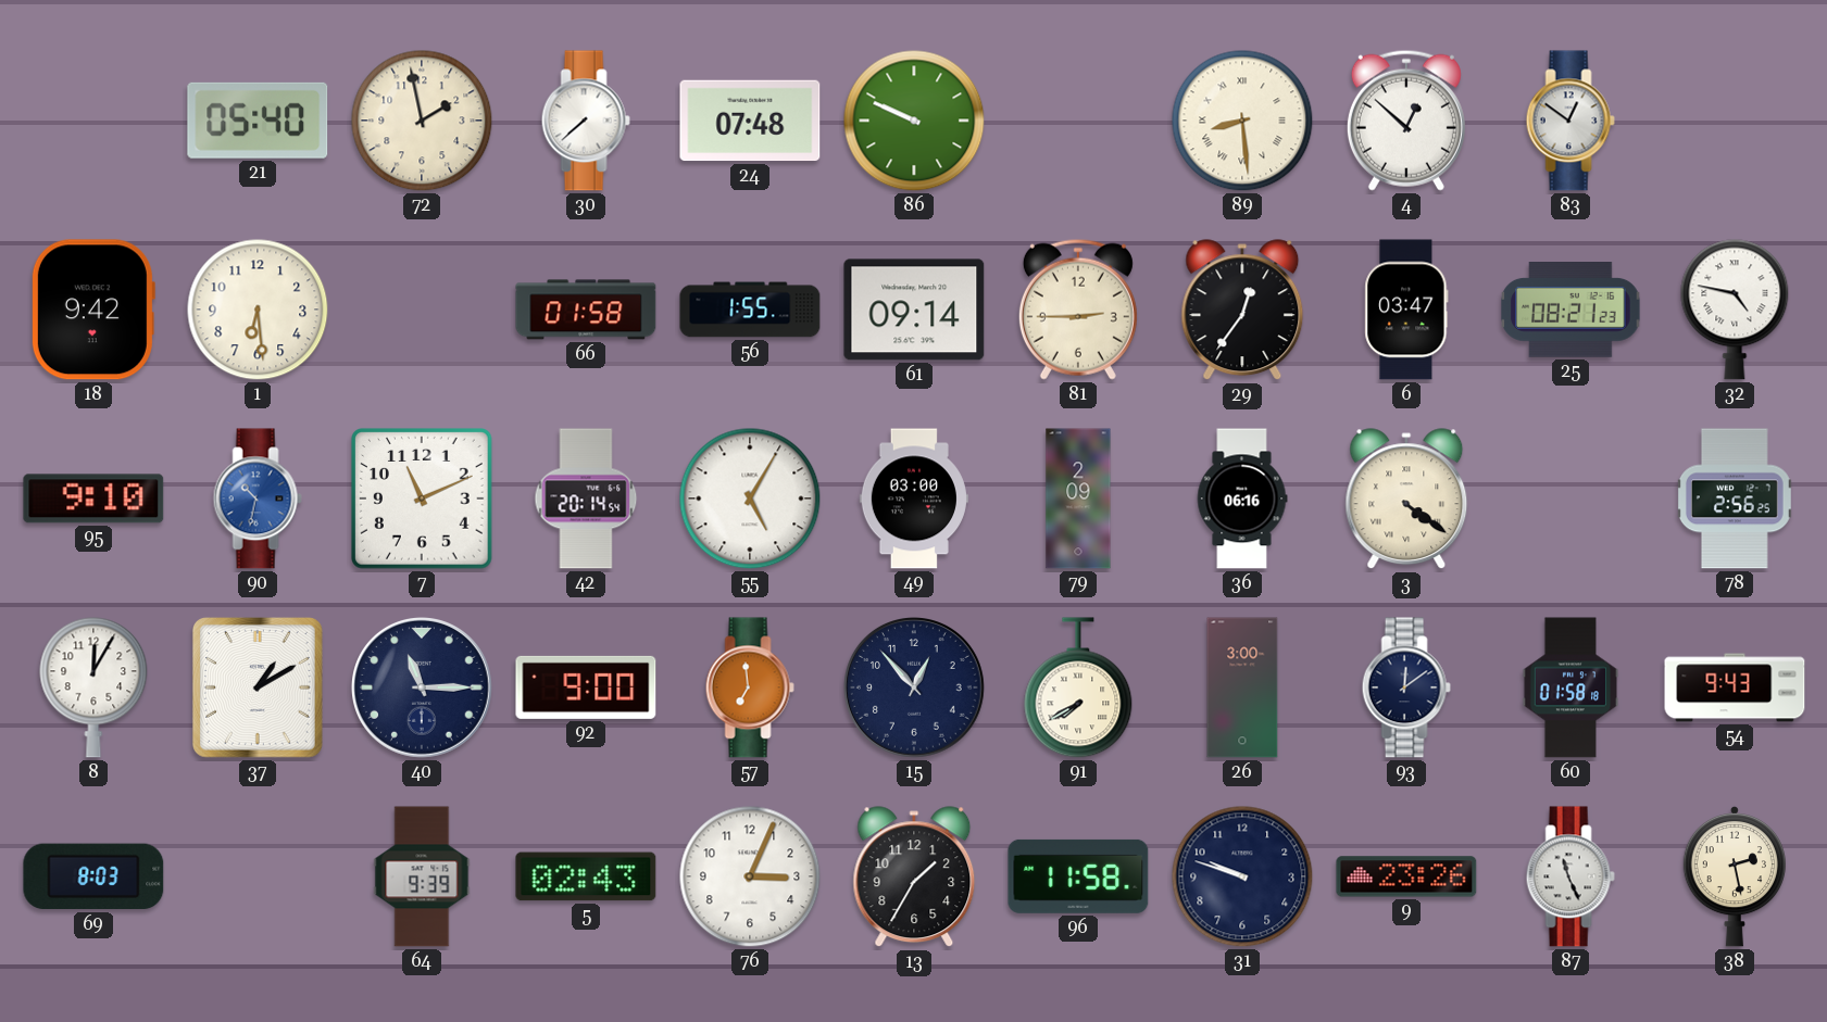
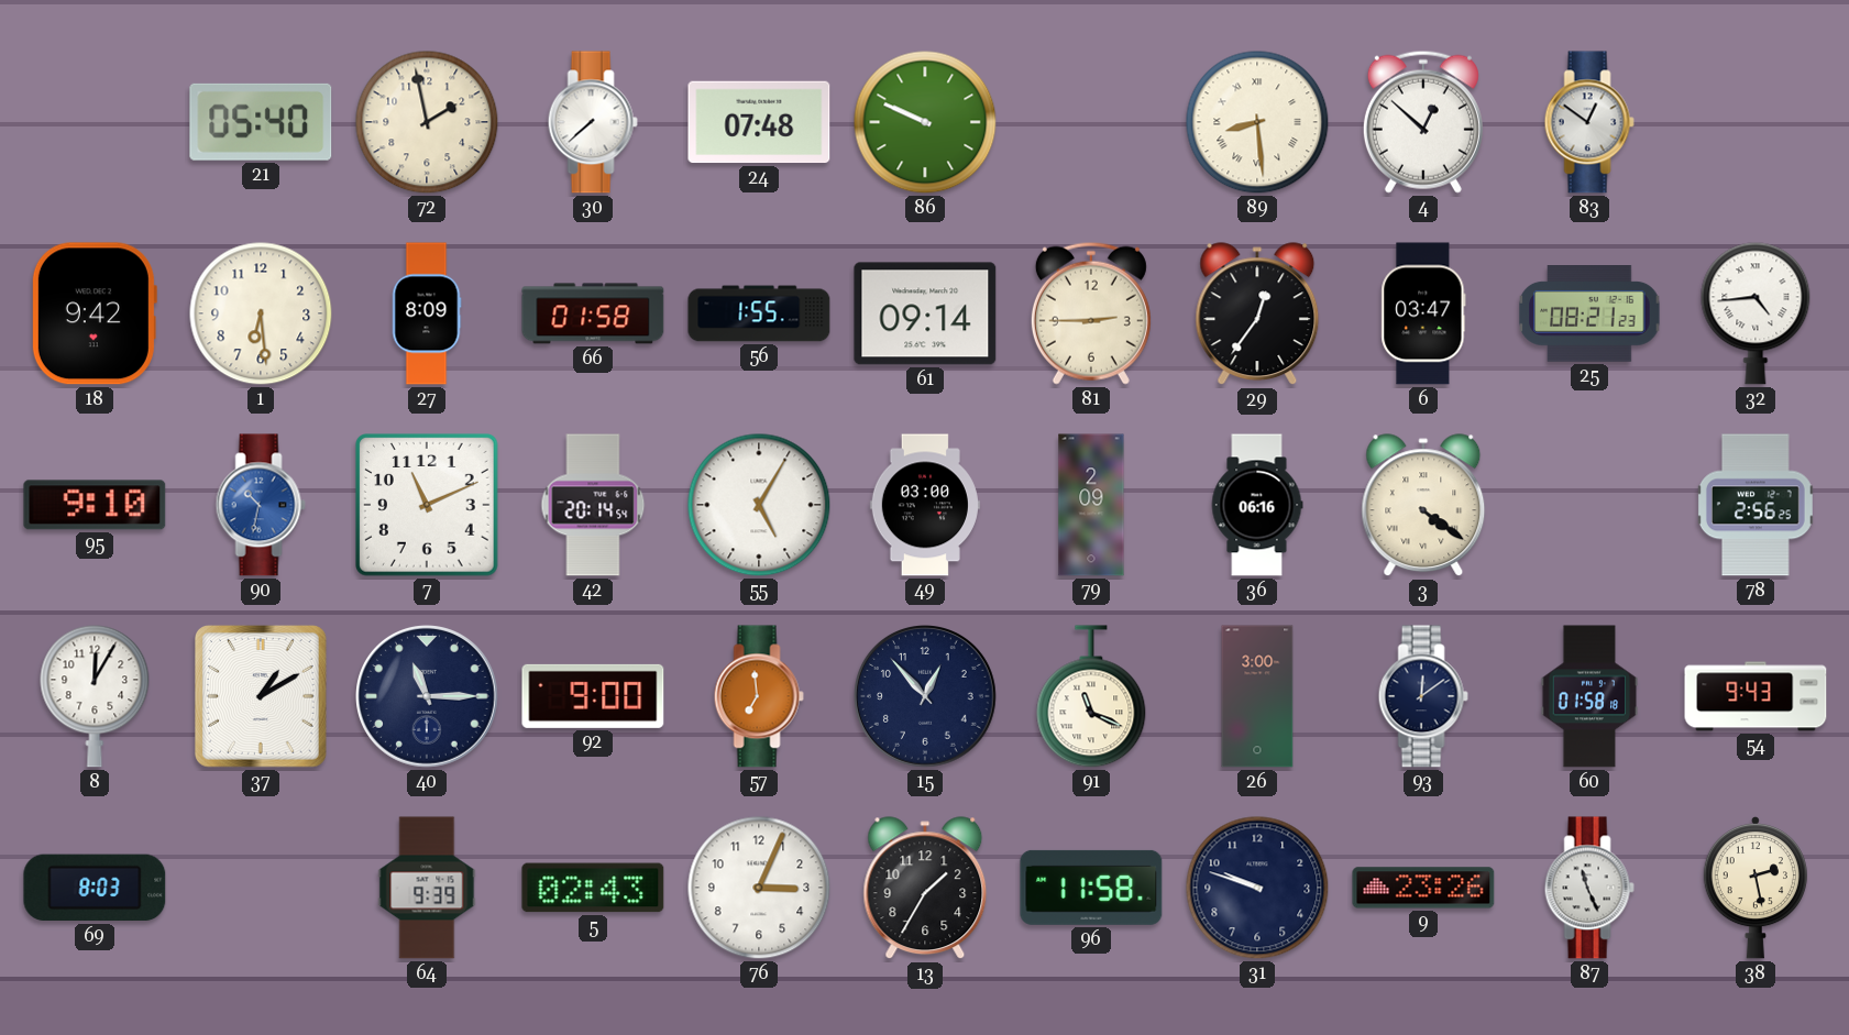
27: none -> 8:09 (427, 313)
32: 4:47 -> 4:44 (1756, 313)
91: 7:40 -> 11:19 (1091, 696)
